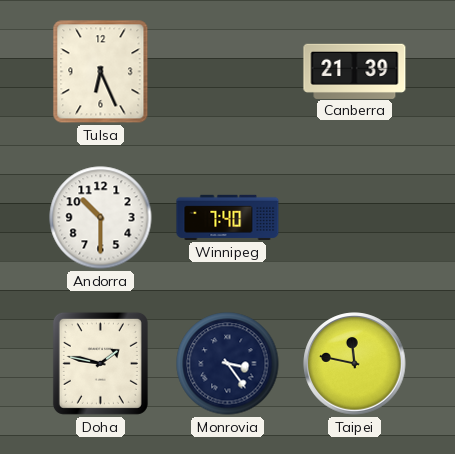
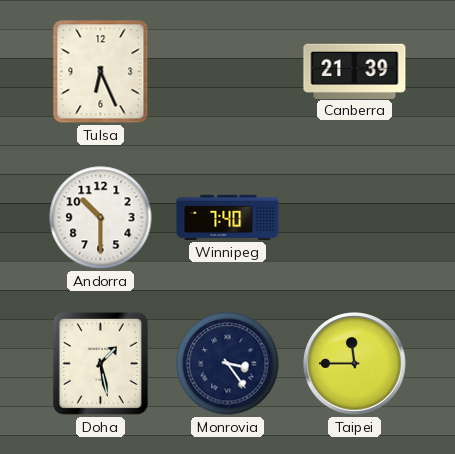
Doha: 1:47 -> 1:28 (100, 363)
Taipei: 11:47 -> 11:45 (355, 364)
